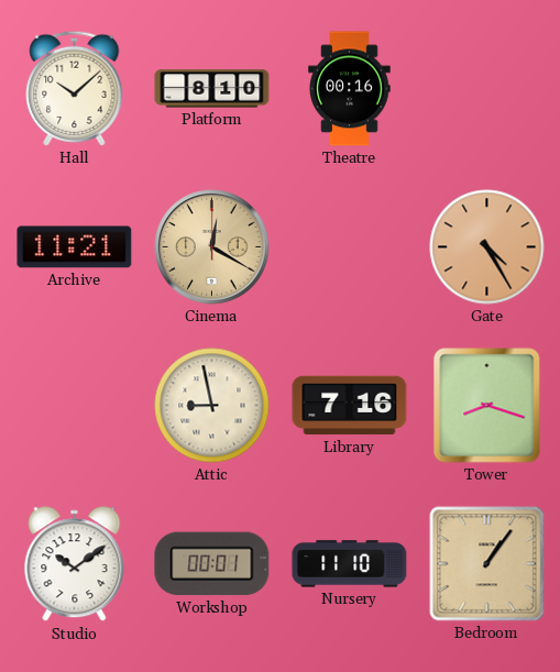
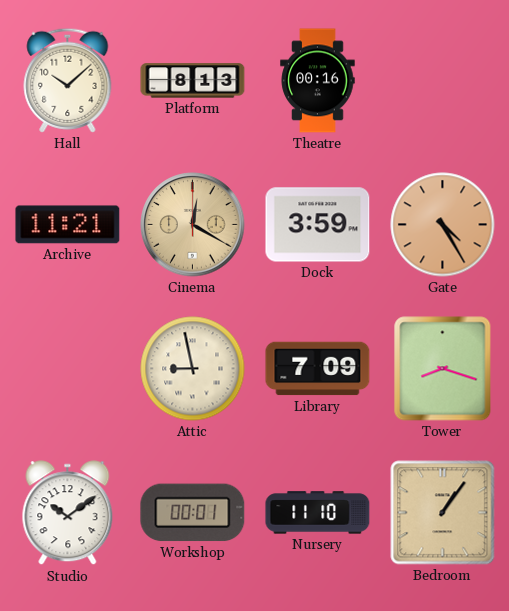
Platform: 8:10 -> 8:13 (193, 81)
Dock: none -> 3:59 (318, 225)
Library: 7:16 -> 7:09 (318, 369)
